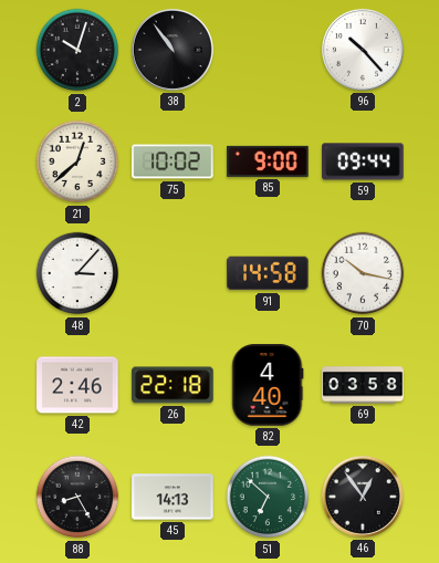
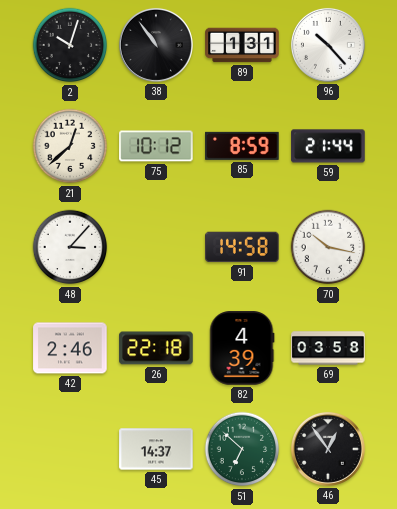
89: none -> 1:31 (242, 45)
75: 10:02 -> 10:12 (156, 146)
85: 9:00 -> 8:59 (242, 146)
59: 09:44 -> 21:44 (328, 146)
82: 4:40 -> 4:39 (242, 348)
88: 8:25 -> none (77, 497)
45: 14:13 -> 14:37 (156, 449)
